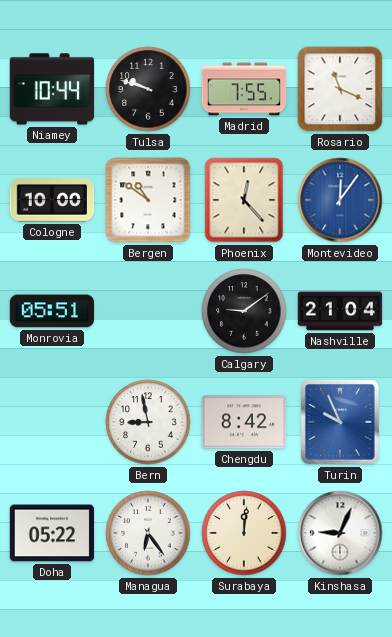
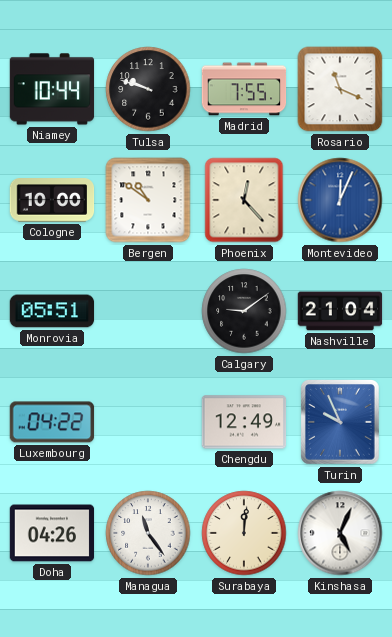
Montevideo: 12:06 -> 12:04 (340, 200)
Luxembourg: none -> 04:22 (52, 422)
Bern: 8:58 -> none (148, 422)
Chengdu: 8:42 -> 12:49 (244, 422)
Doha: 05:22 -> 04:26 (52, 533)
Managua: 6:24 -> 11:24 (148, 533)
Kinshasa: 9:04 -> 5:04 (340, 533)
